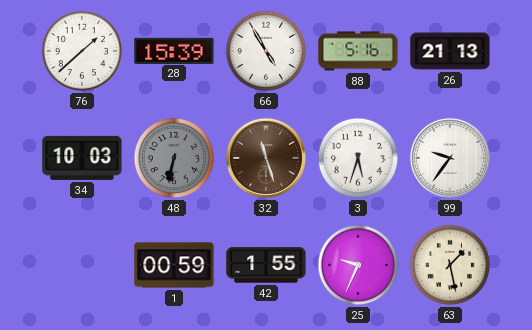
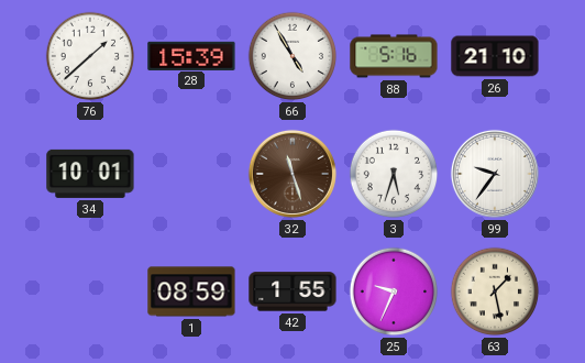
26: 21:13 -> 21:10 (495, 56)
34: 10:03 -> 10:01 (90, 174)
48: 6:32 -> none (174, 158)
1: 00:59 -> 08:59 (191, 291)
